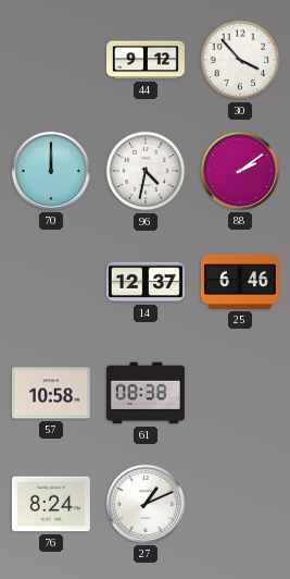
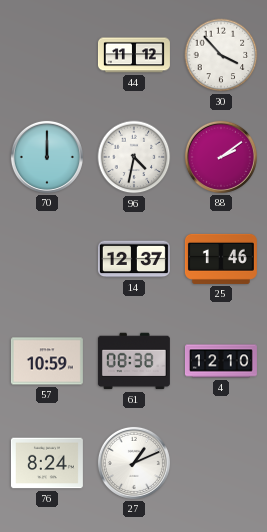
44: 9:12 -> 11:12 (134, 55)
25: 6:46 -> 1:46 (221, 259)
57: 10:58 -> 10:59 (47, 361)
4: none -> 12:10 (221, 361)
